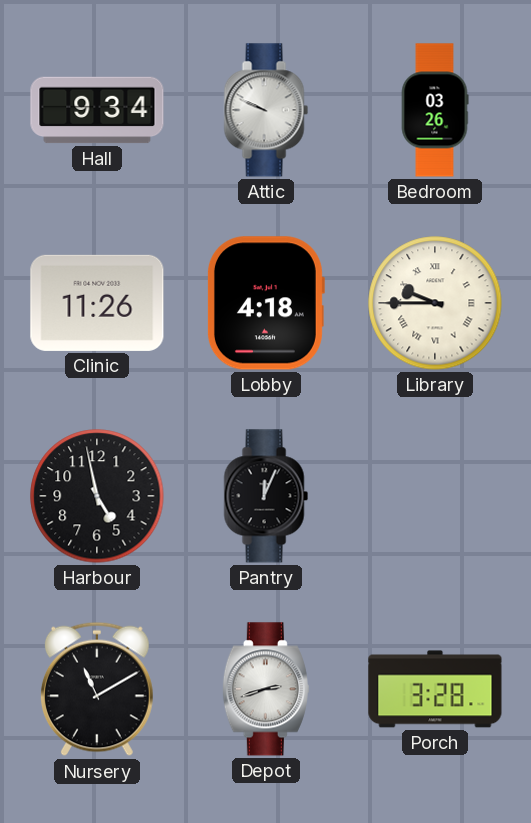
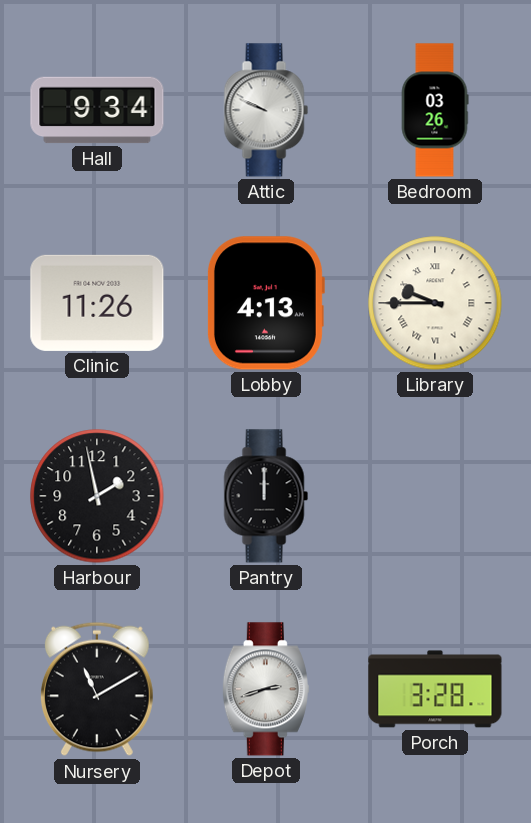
Lobby: 4:18 -> 4:13 (265, 303)
Harbour: 4:58 -> 1:58 (97, 496)
Pantry: 12:04 -> 12:00 (266, 496)
